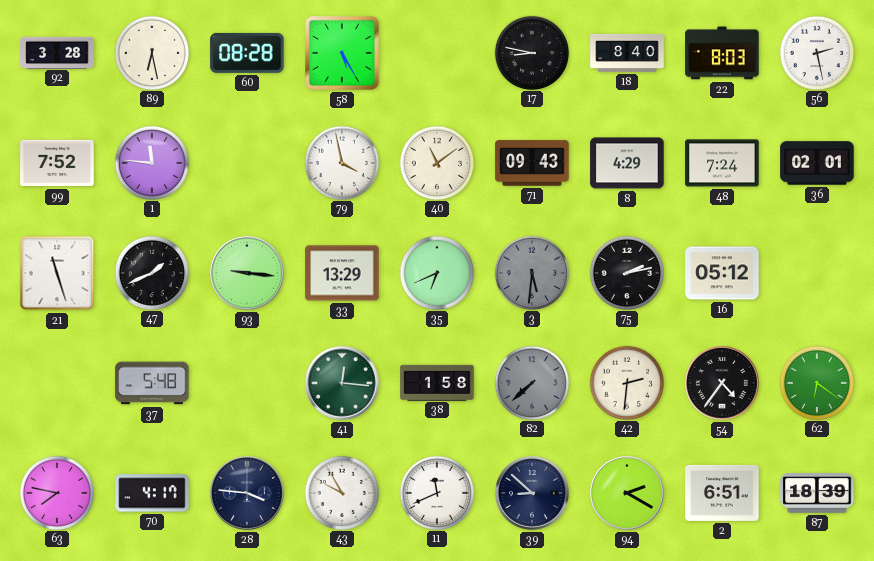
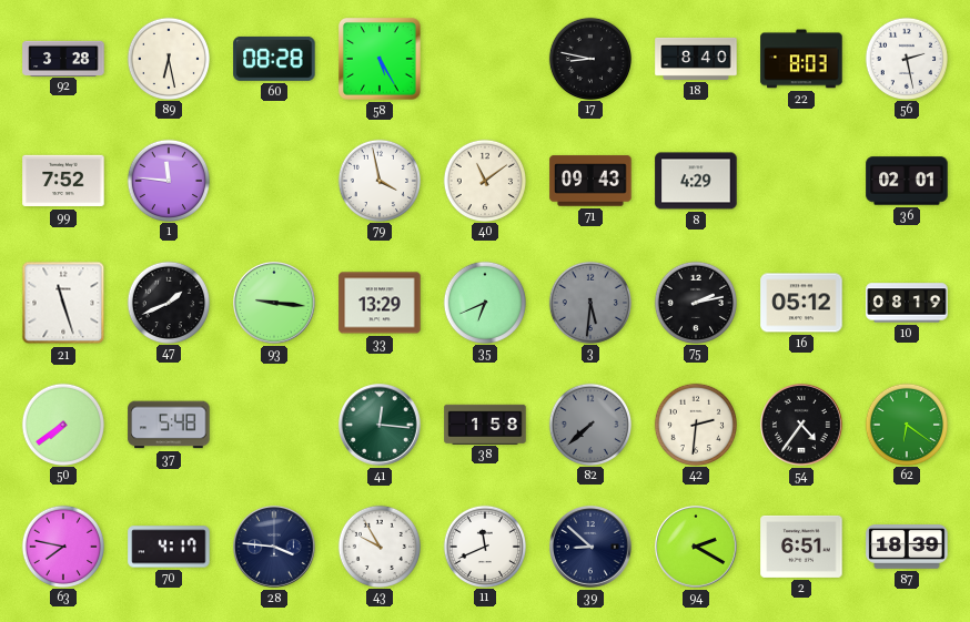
48: 7:24 -> none (722, 163)
10: none -> 08:19 (907, 303)
50: none -> 7:39 (62, 424)
